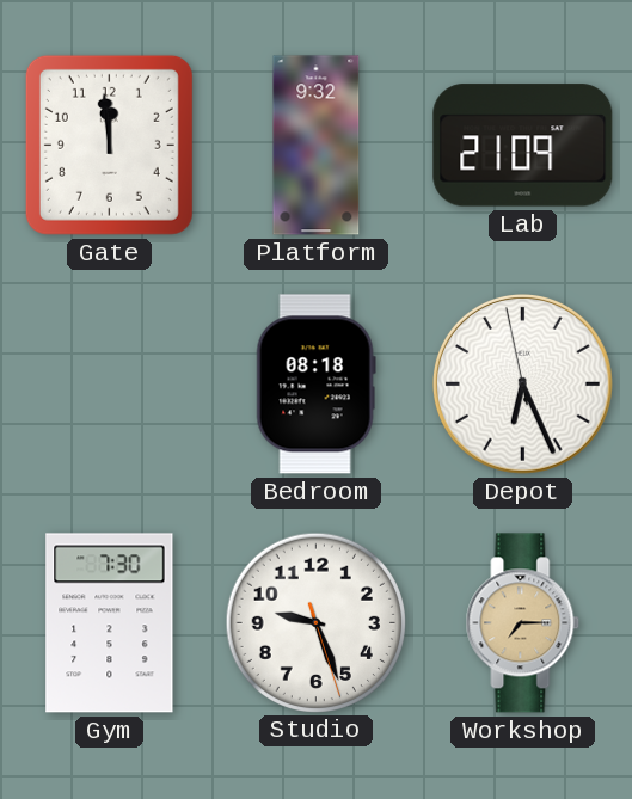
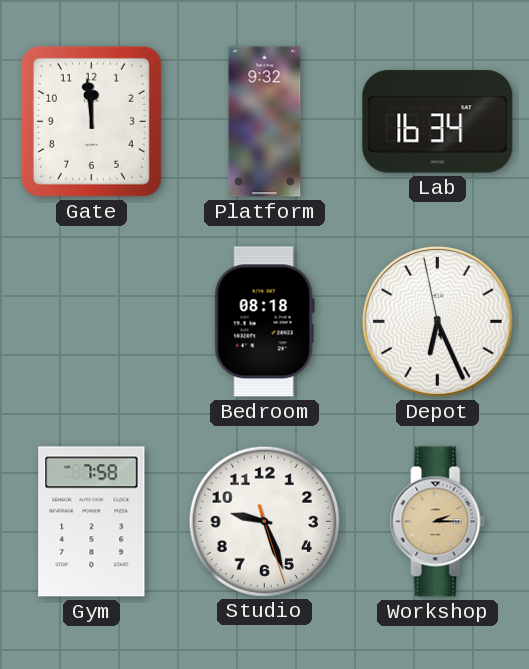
Lab: 21:09 -> 16:34 (438, 122)
Gym: 7:30 -> 7:58 (92, 522)
Workshop: 7:15 -> 2:15 (438, 522)
